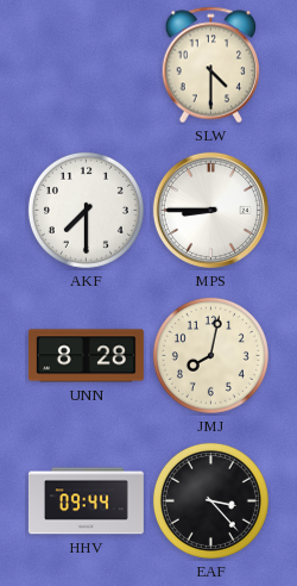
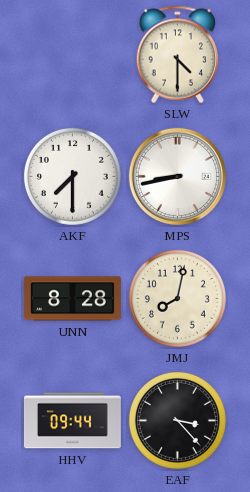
MPS: 8:45 -> 8:43 (177, 176)
